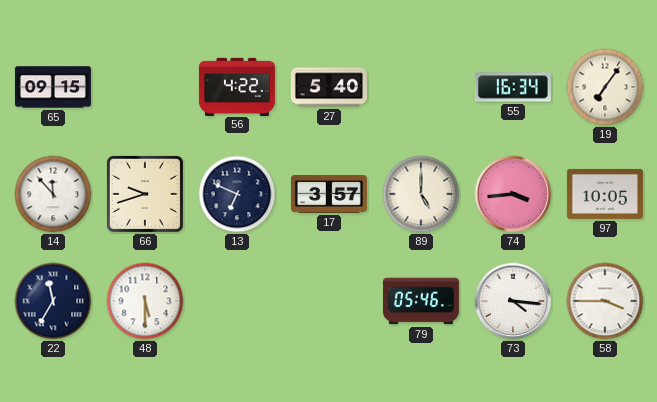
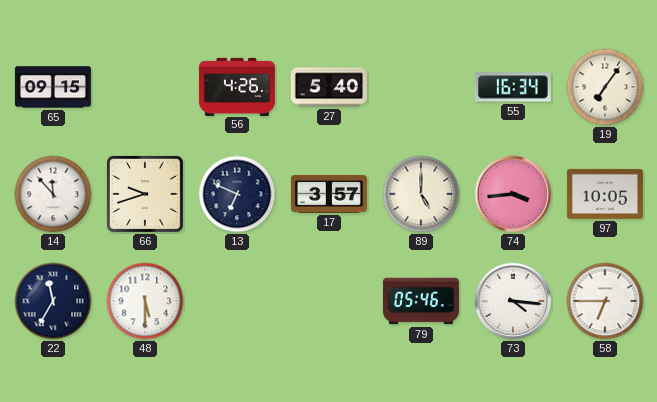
56: 4:22 -> 4:26 (237, 86)
58: 3:45 -> 6:45 (605, 301)
